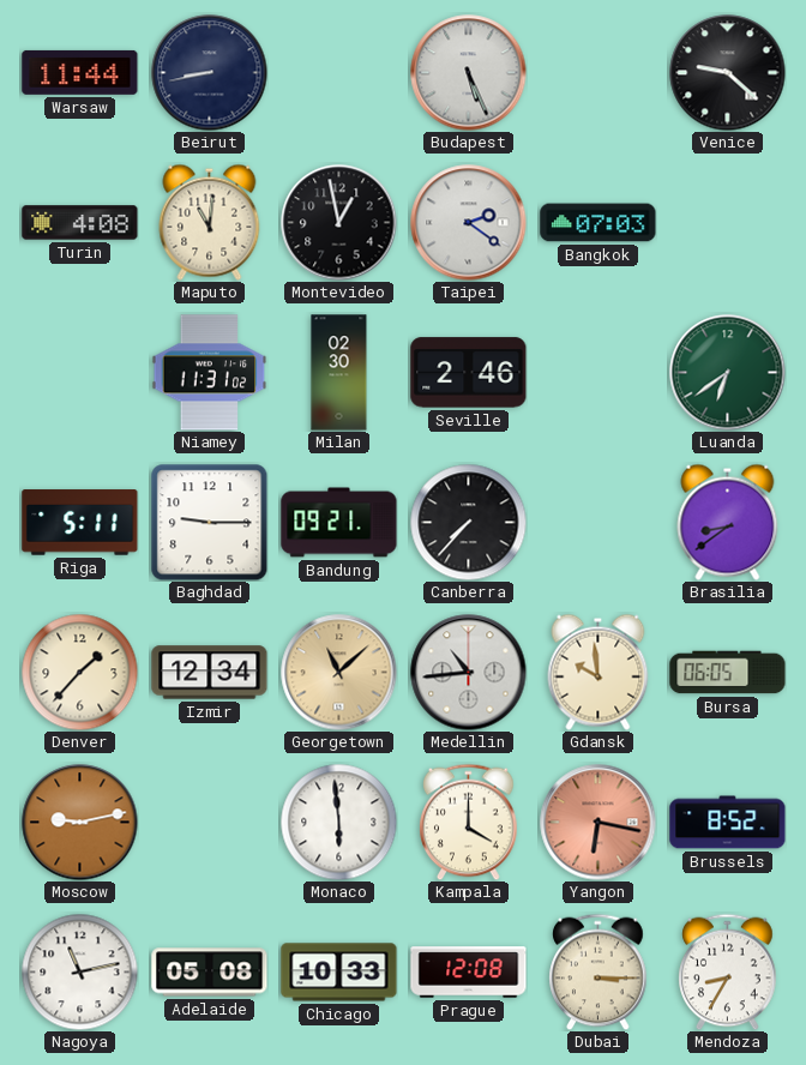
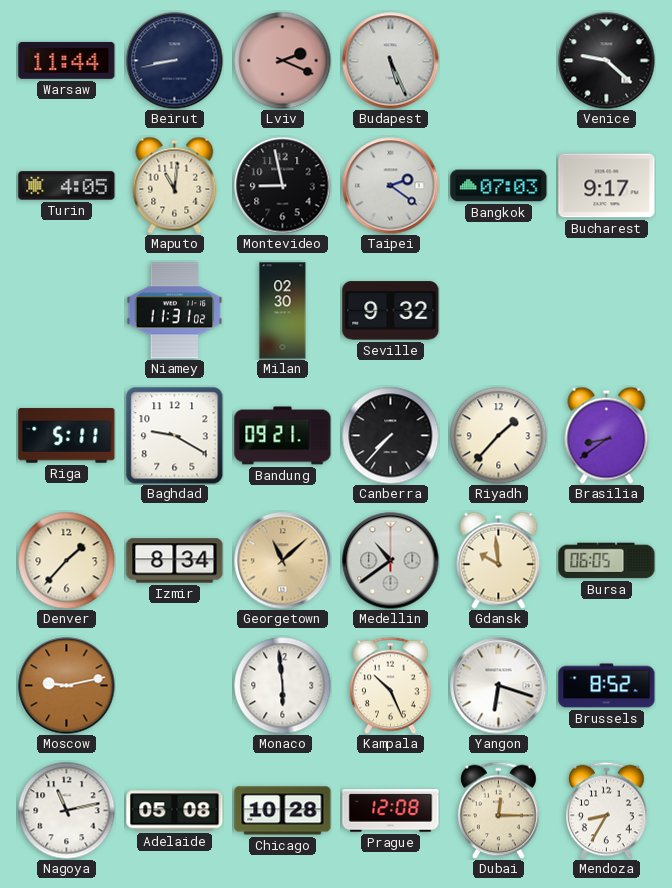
Lviv: none -> 2:19 (282, 60)
Turin: 4:08 -> 4:05 (67, 186)
Montevideo: 12:58 -> 8:58 (283, 186)
Bucharest: none -> 9:17 (607, 186)
Seville: 2:46 -> 9:32 (391, 311)
Luanda: 6:39 -> none (728, 373)
Baghdad: 9:15 -> 9:20 (175, 436)
Riyadh: none -> 1:37 (498, 435)
Izmir: 12:34 -> 8:34 (175, 561)
Medellin: 10:44 -> 10:39 (391, 561)
Kampala: 4:00 -> 10:26 (391, 685)
Yangon: 6:17 -> 6:18 (499, 686)
Yangon dial: salmon -> white (499, 686)
Chicago: 10:33 -> 10:28 (283, 811)
Dubai: 3:15 -> 12:15 (499, 810)
